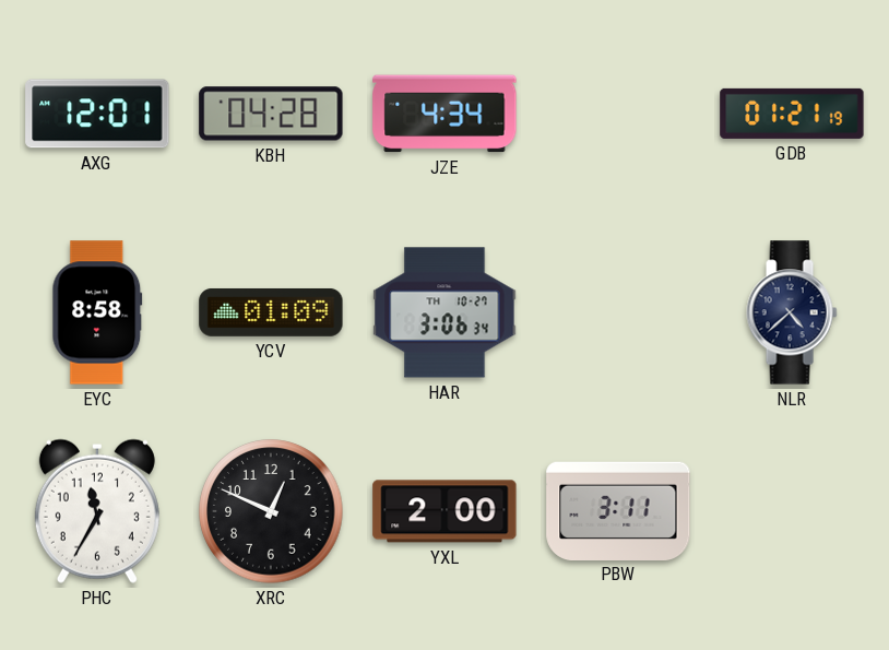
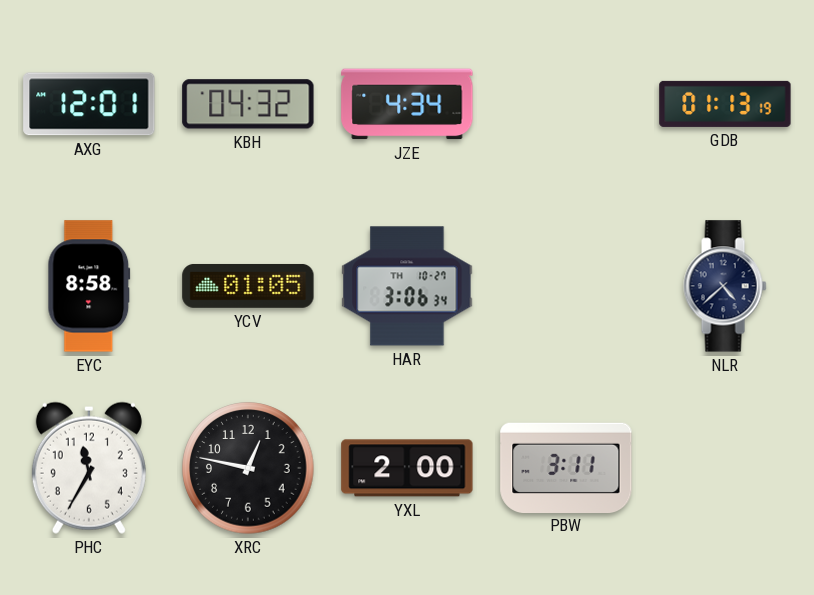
KBH: 04:28 -> 04:32 (248, 104)
GDB: 01:21 -> 01:13 (725, 104)
YCV: 01:09 -> 01:05 (248, 286)
XRC: 12:49 -> 12:47 (248, 468)
